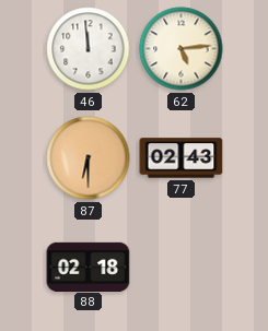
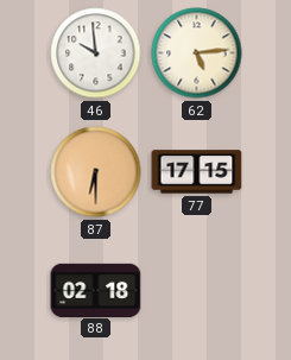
46: 11:59 -> 9:59 (96, 53)
77: 02:43 -> 17:15 (197, 172)
